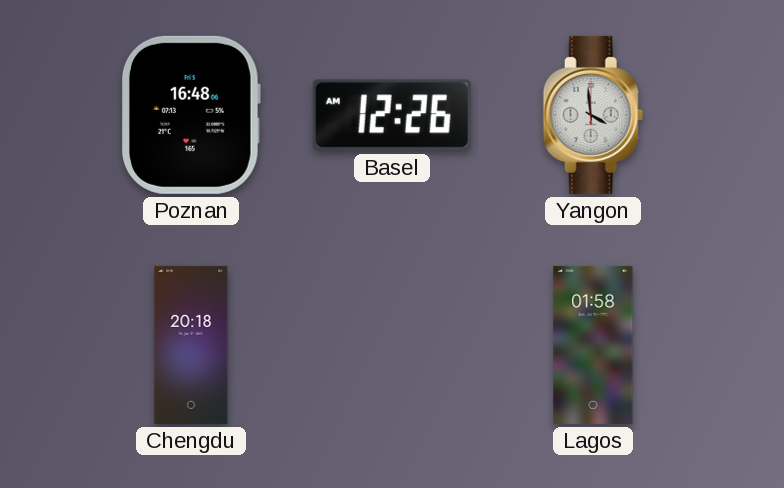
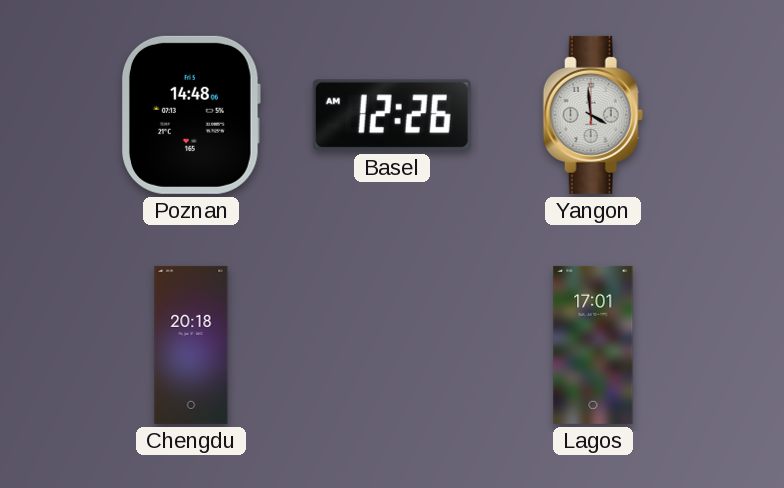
Poznan: 16:48 -> 14:48 (192, 115)
Lagos: 01:58 -> 17:01 (593, 345)
